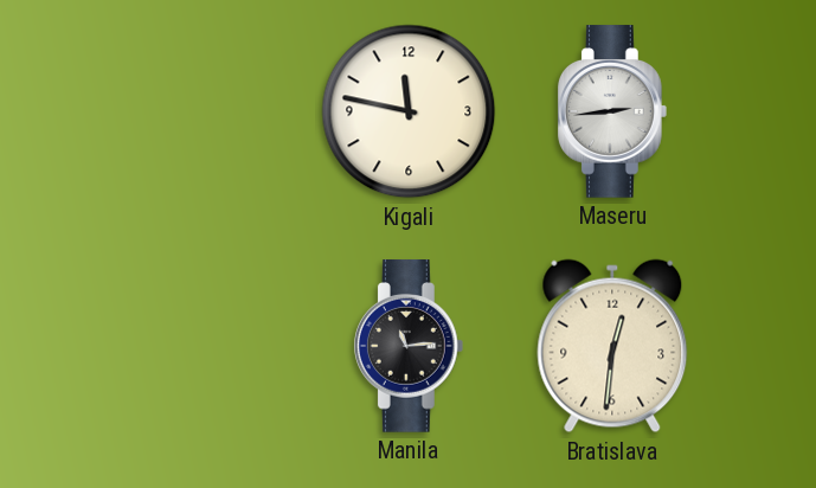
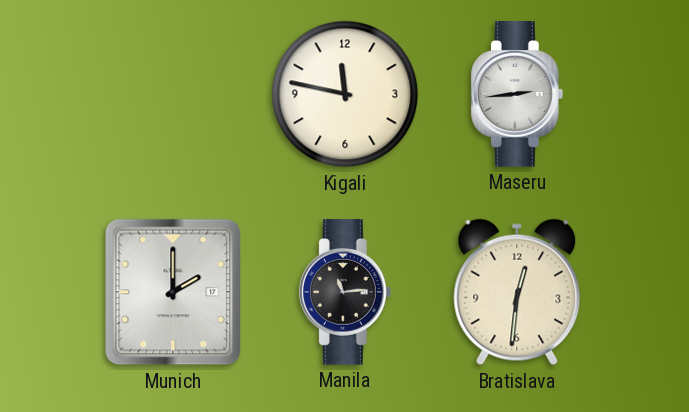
Munich: none -> 2:00 (173, 292)
